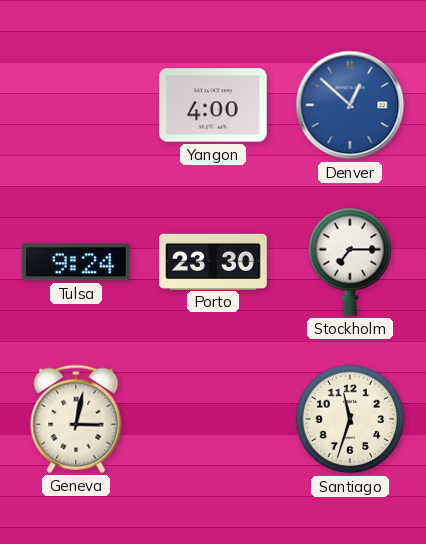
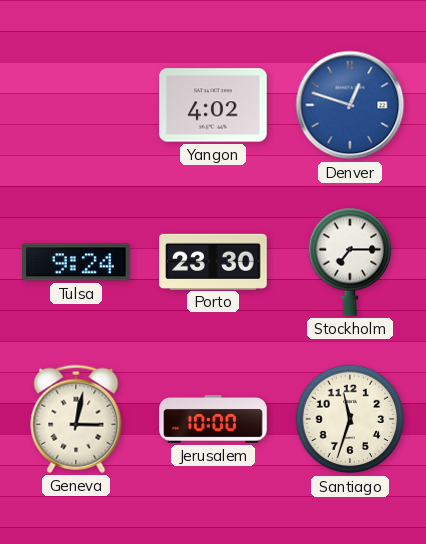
Yangon: 4:00 -> 4:02 (213, 105)
Denver: 12:52 -> 12:48 (350, 105)
Jerusalem: none -> 10:00 (213, 419)
